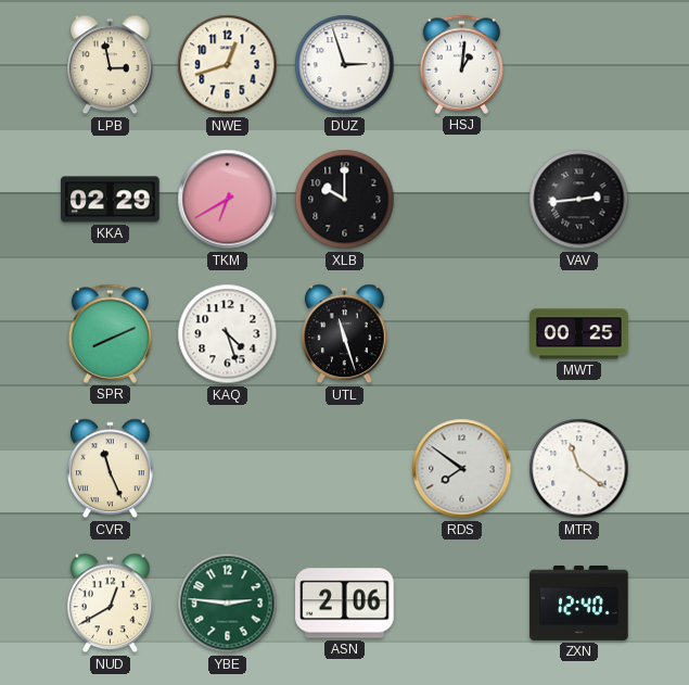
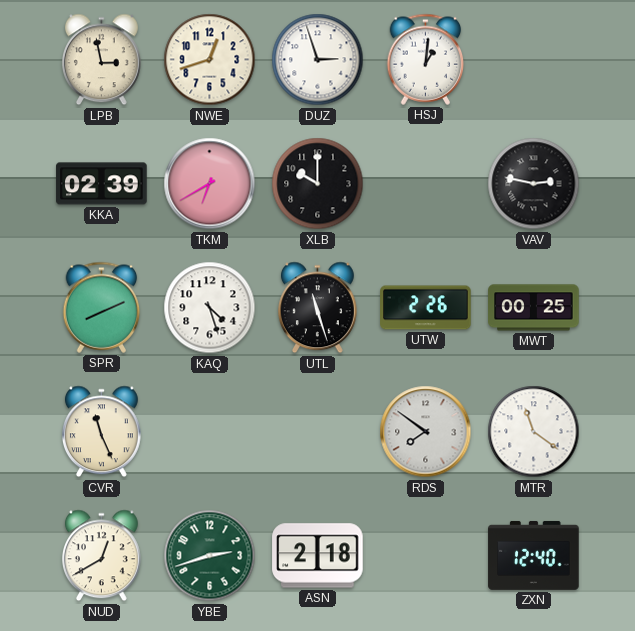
KKA: 02:29 -> 02:39 (102, 184)
VAV: 2:44 -> 2:47 (534, 184)
UTW: none -> 2:26 (426, 308)
YBE: 2:46 -> 2:42 (210, 556)
ASN: 2:06 -> 2:18 (318, 556)
